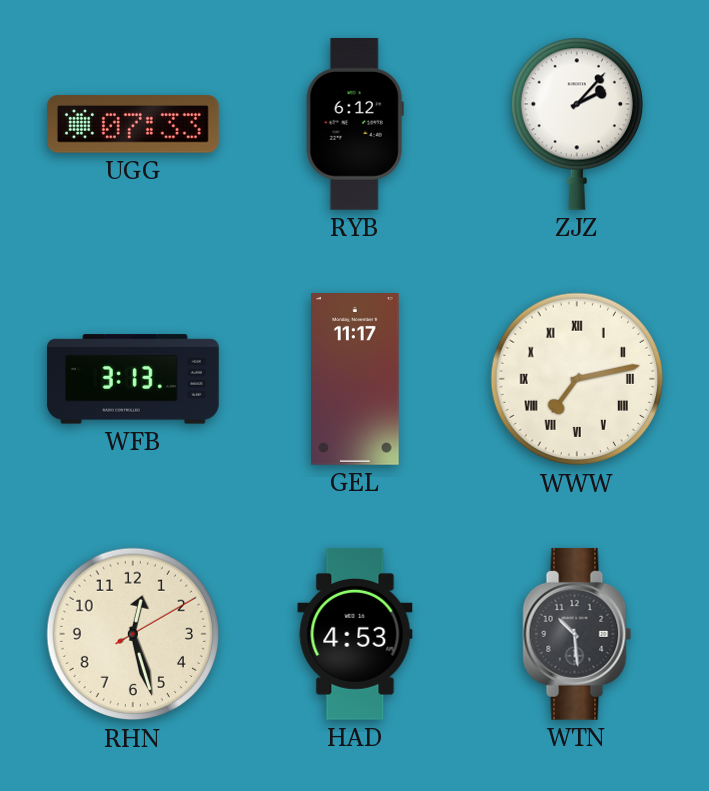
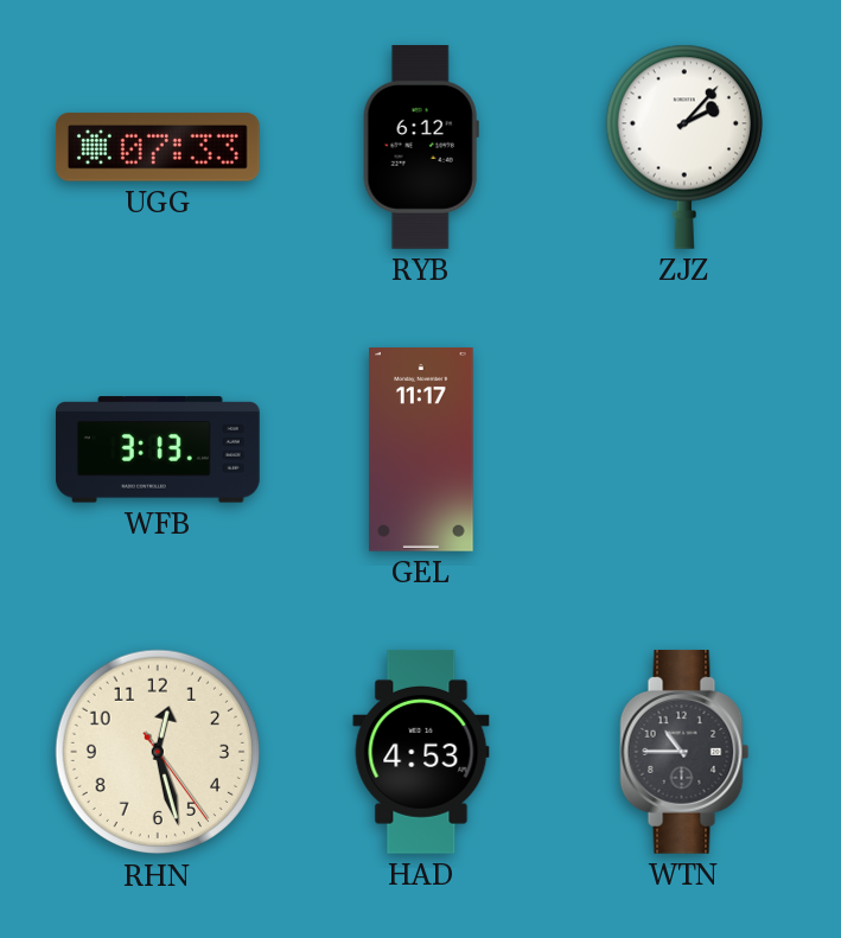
WWW: 7:13 -> none (577, 379)
RHN: 12:27:10 -> 12:27:24 (158, 752)
WTN: 10:29 -> 10:45 (684, 752)
